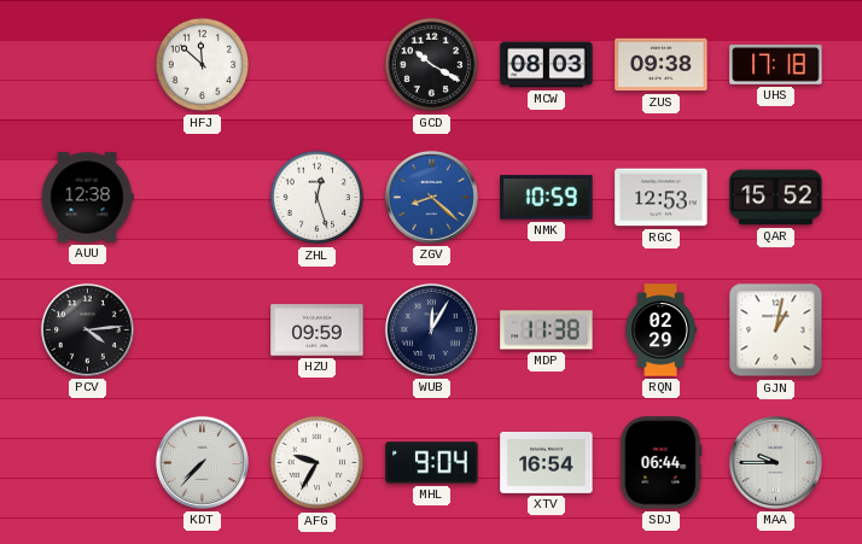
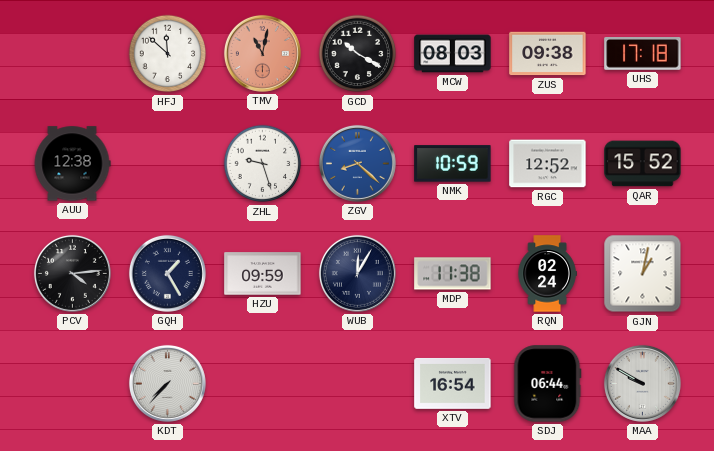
TMV: none -> 11:02 (262, 53)
ZHL: 12:27 -> 9:27 (263, 164)
RGC: 12:53 -> 12:52 (548, 164)
GQH: none -> 1:25 (167, 273)
RQN: 02:29 -> 02:24 (547, 274)
AFG: 9:35 -> none (318, 463)
MHL: 9:04 -> none (432, 463)
MAA: 9:45 -> 9:50 (642, 383)
